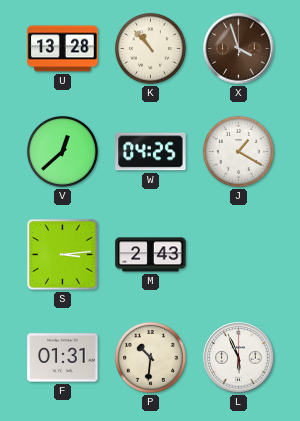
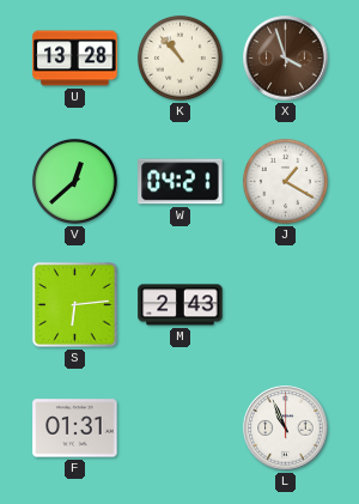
W: 04:25 -> 04:21 (181, 182)
S: 3:14 -> 6:14 (75, 305)
P: 10:31 -> none (150, 357)
L: 5:56 -> 10:56 (286, 429)
